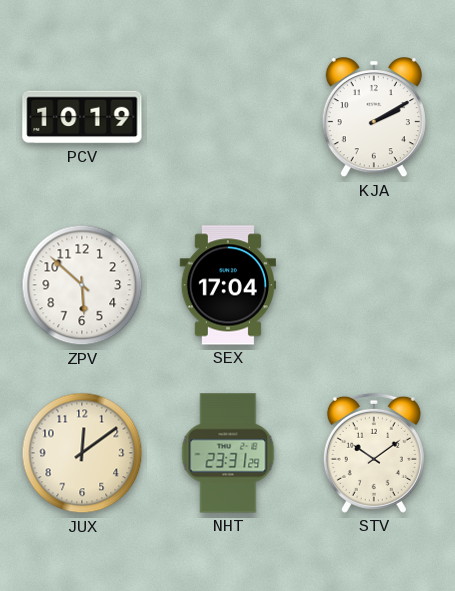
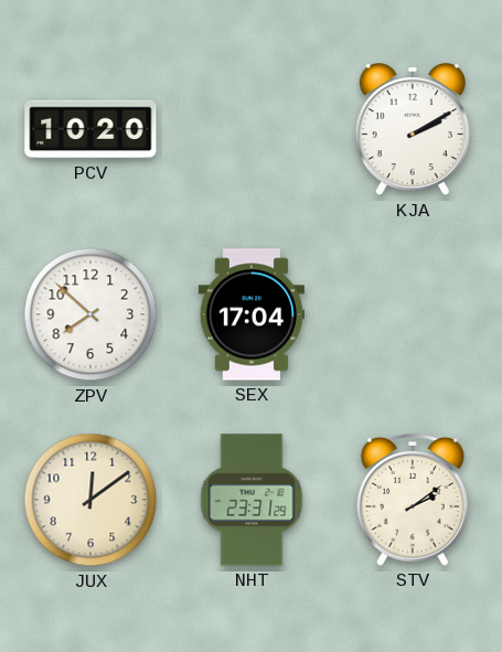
PCV: 10:19 -> 10:20 (90, 129)
ZPV: 5:52 -> 7:52 (90, 314)
STV: 10:09 -> 2:09 (413, 500)
